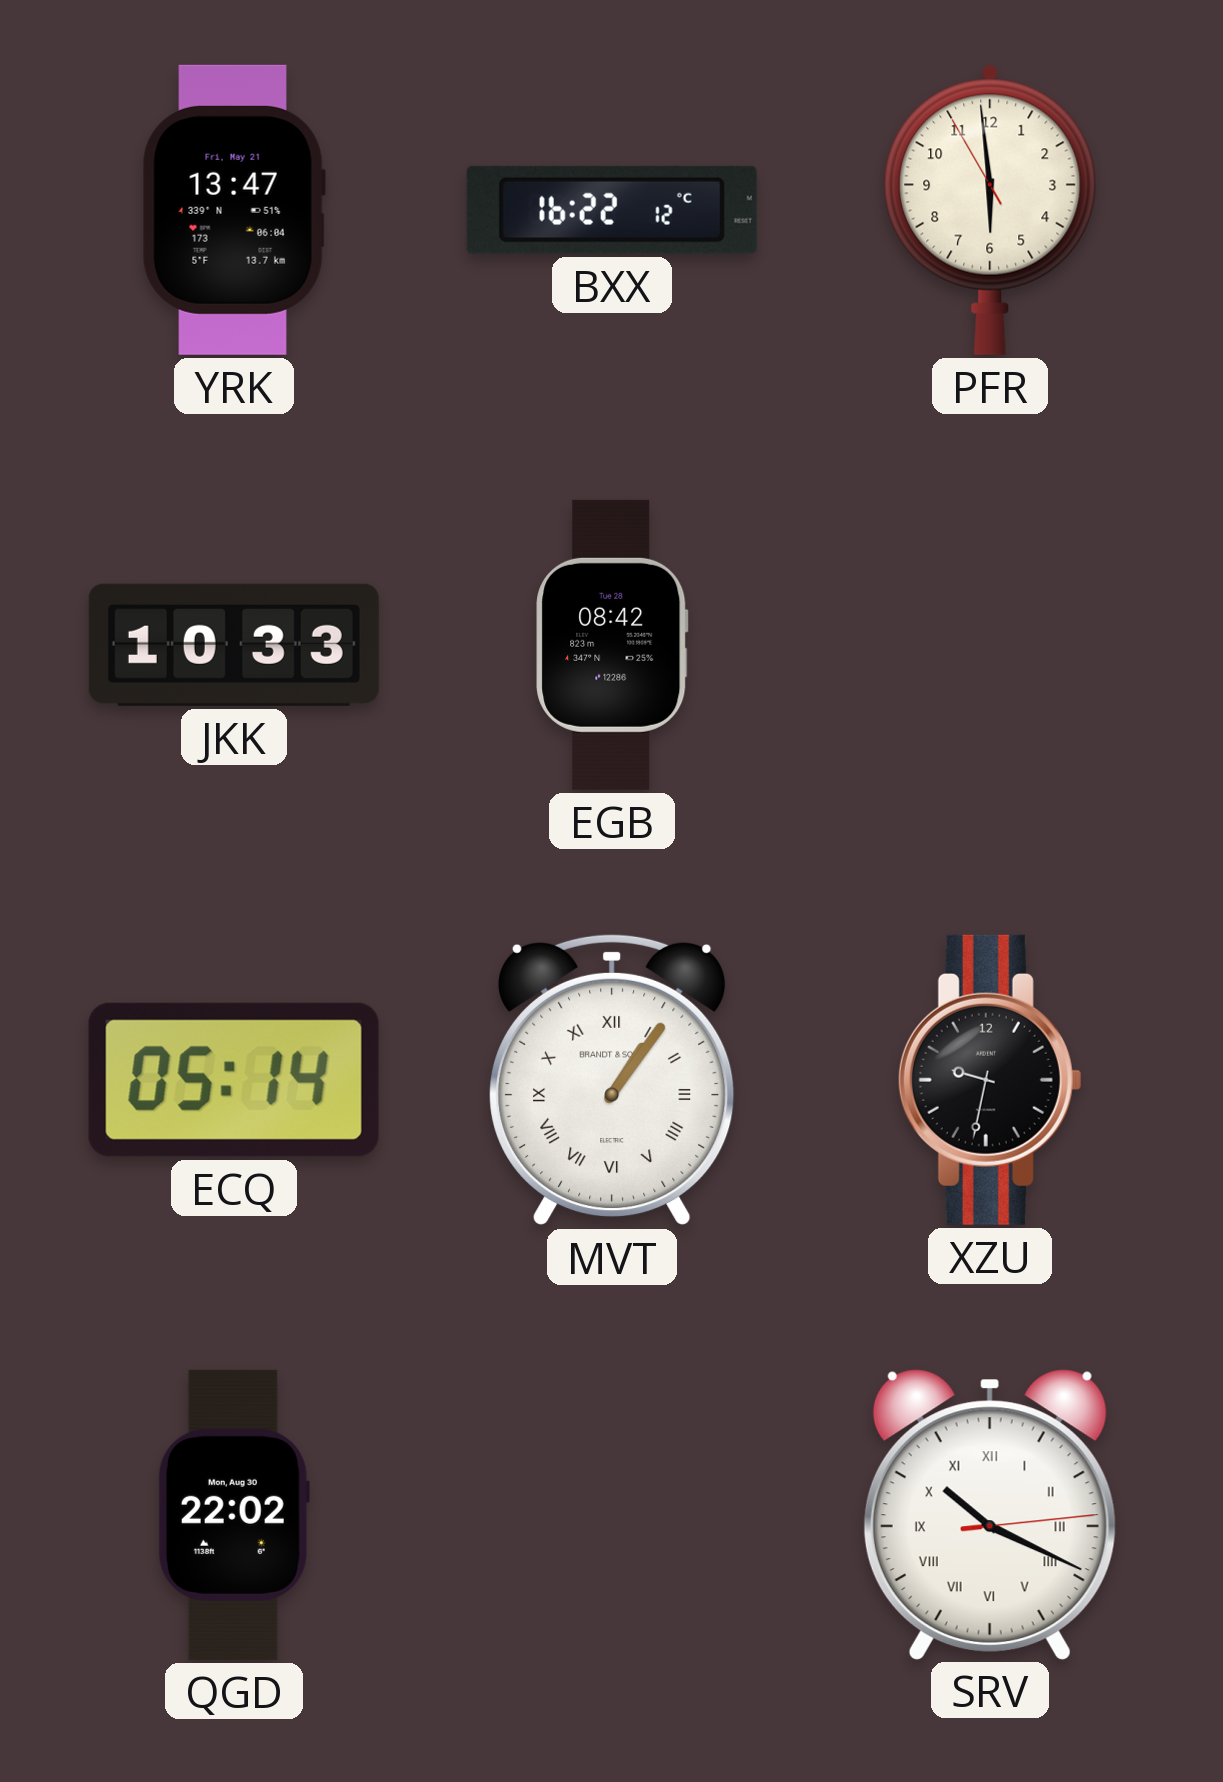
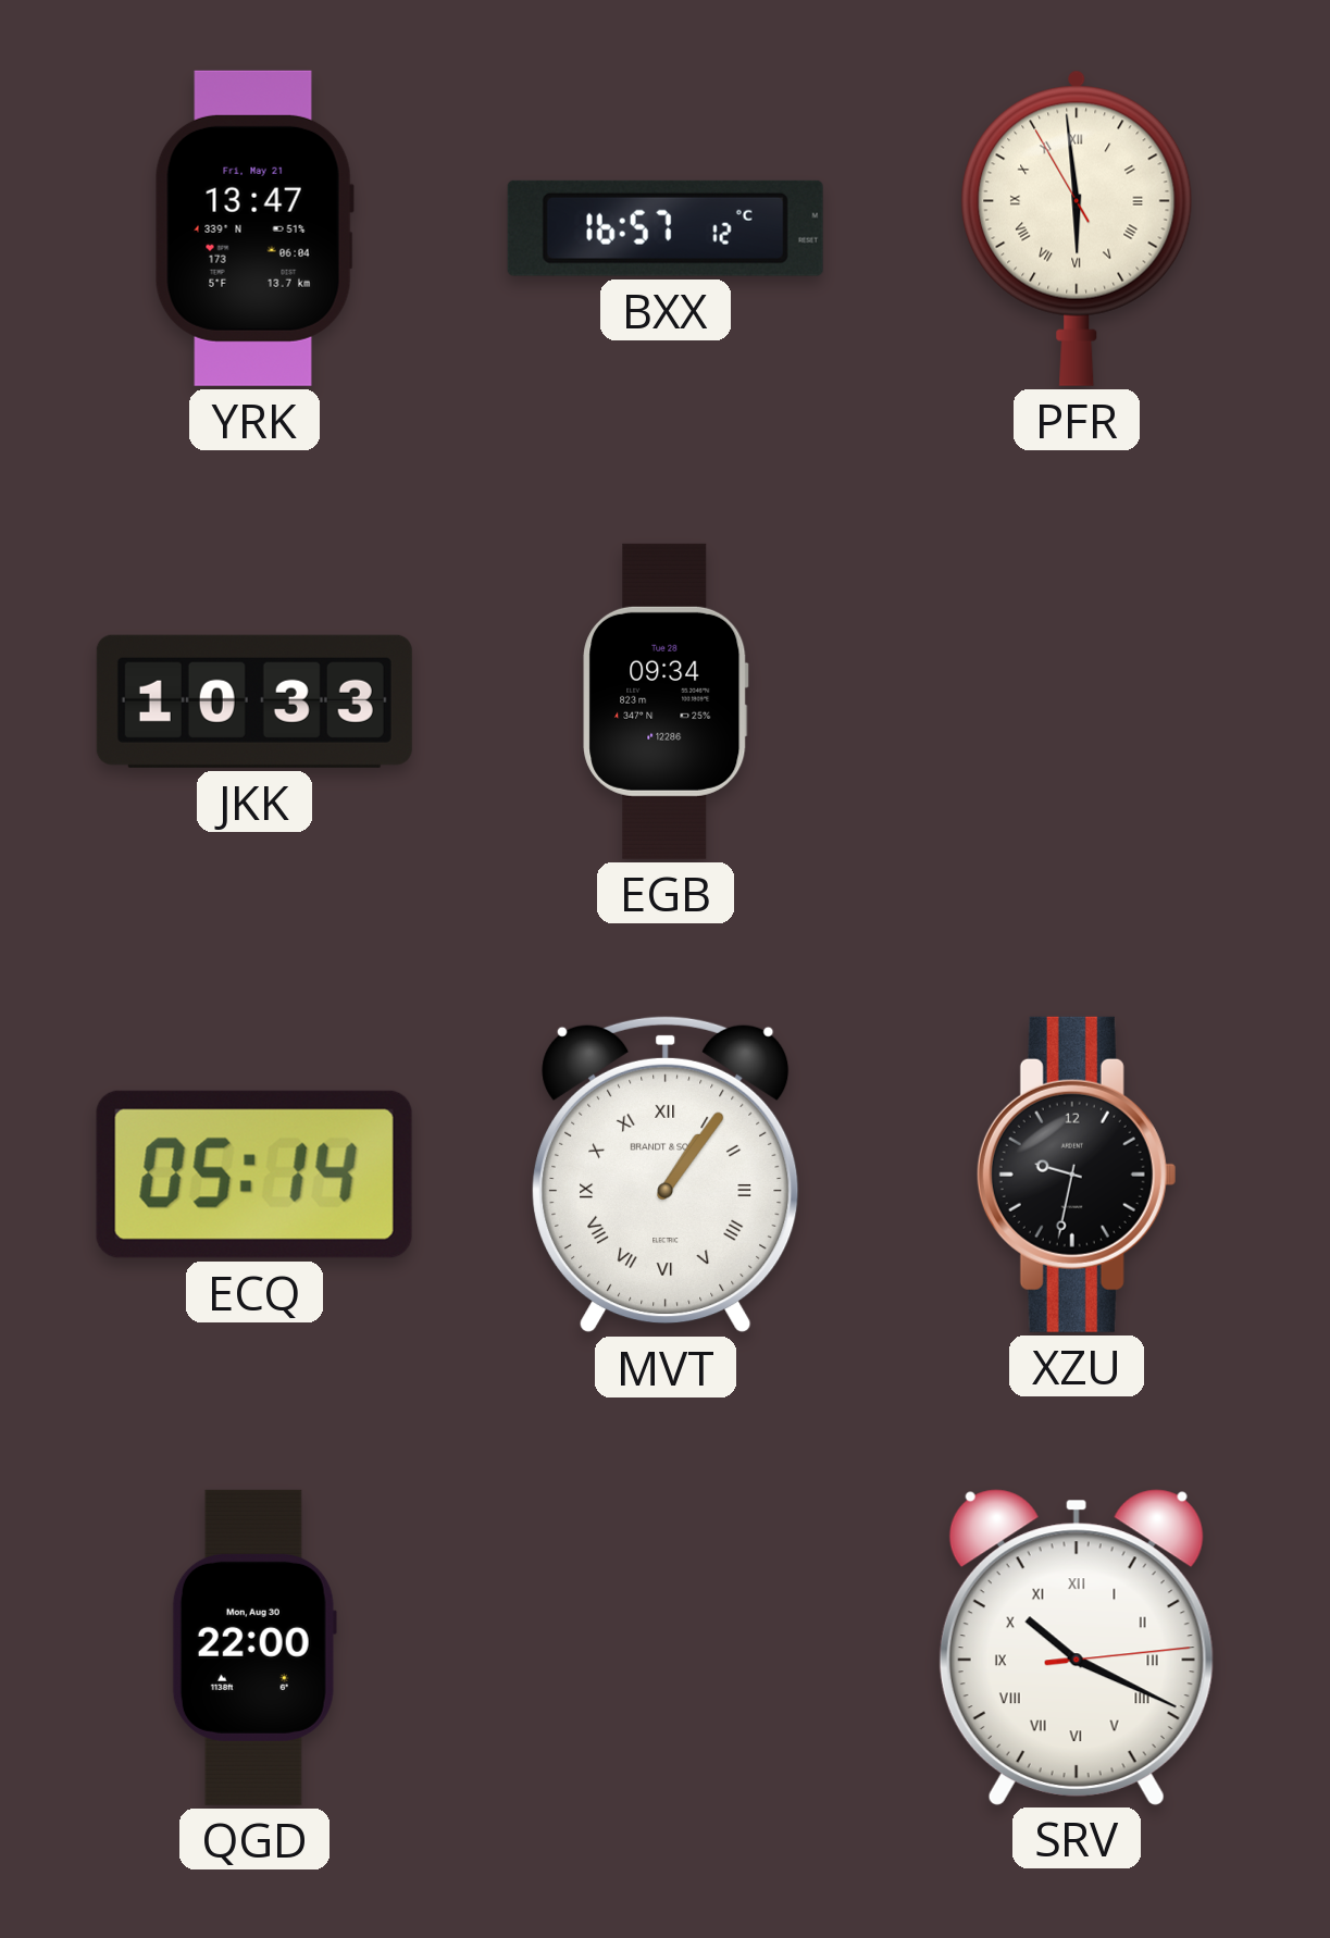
BXX: 16:22 -> 16:57 (666, 228)
PFR numerals: Arabic -> Roman (1077, 228)
EGB: 08:42 -> 09:34 (666, 701)
QGD: 22:02 -> 22:00 (254, 1648)
